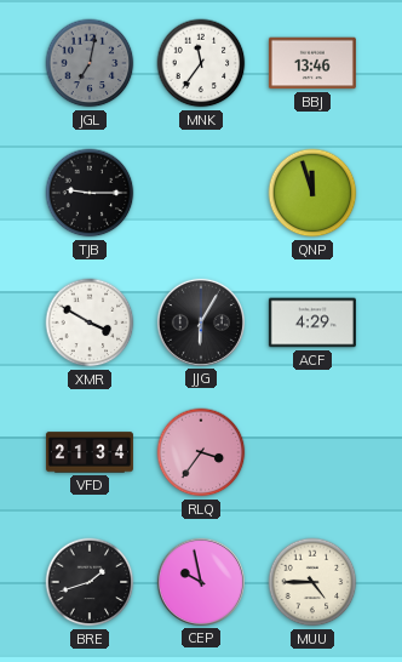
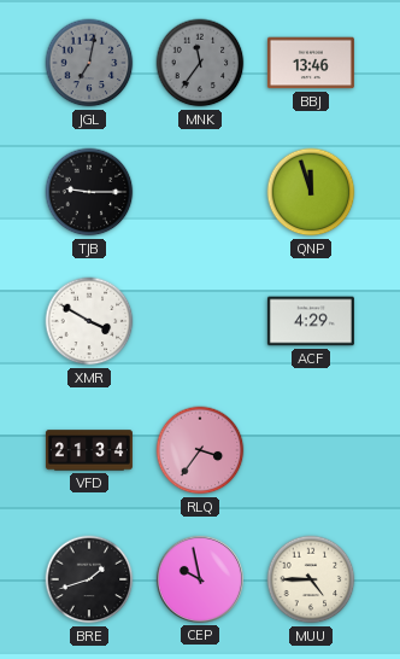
MNK dial: white -> grey (200, 63)
JJG: 6:05 -> none (201, 323)
